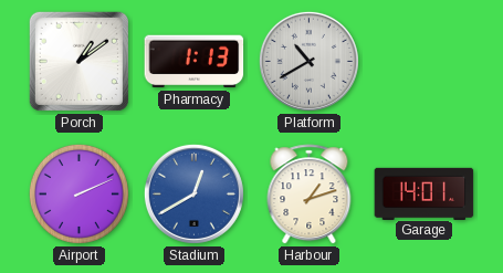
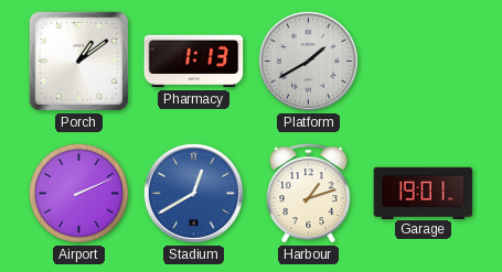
Platform: 10:40 -> 1:40 (308, 61)
Garage: 14:01 -> 19:01 (424, 193)
